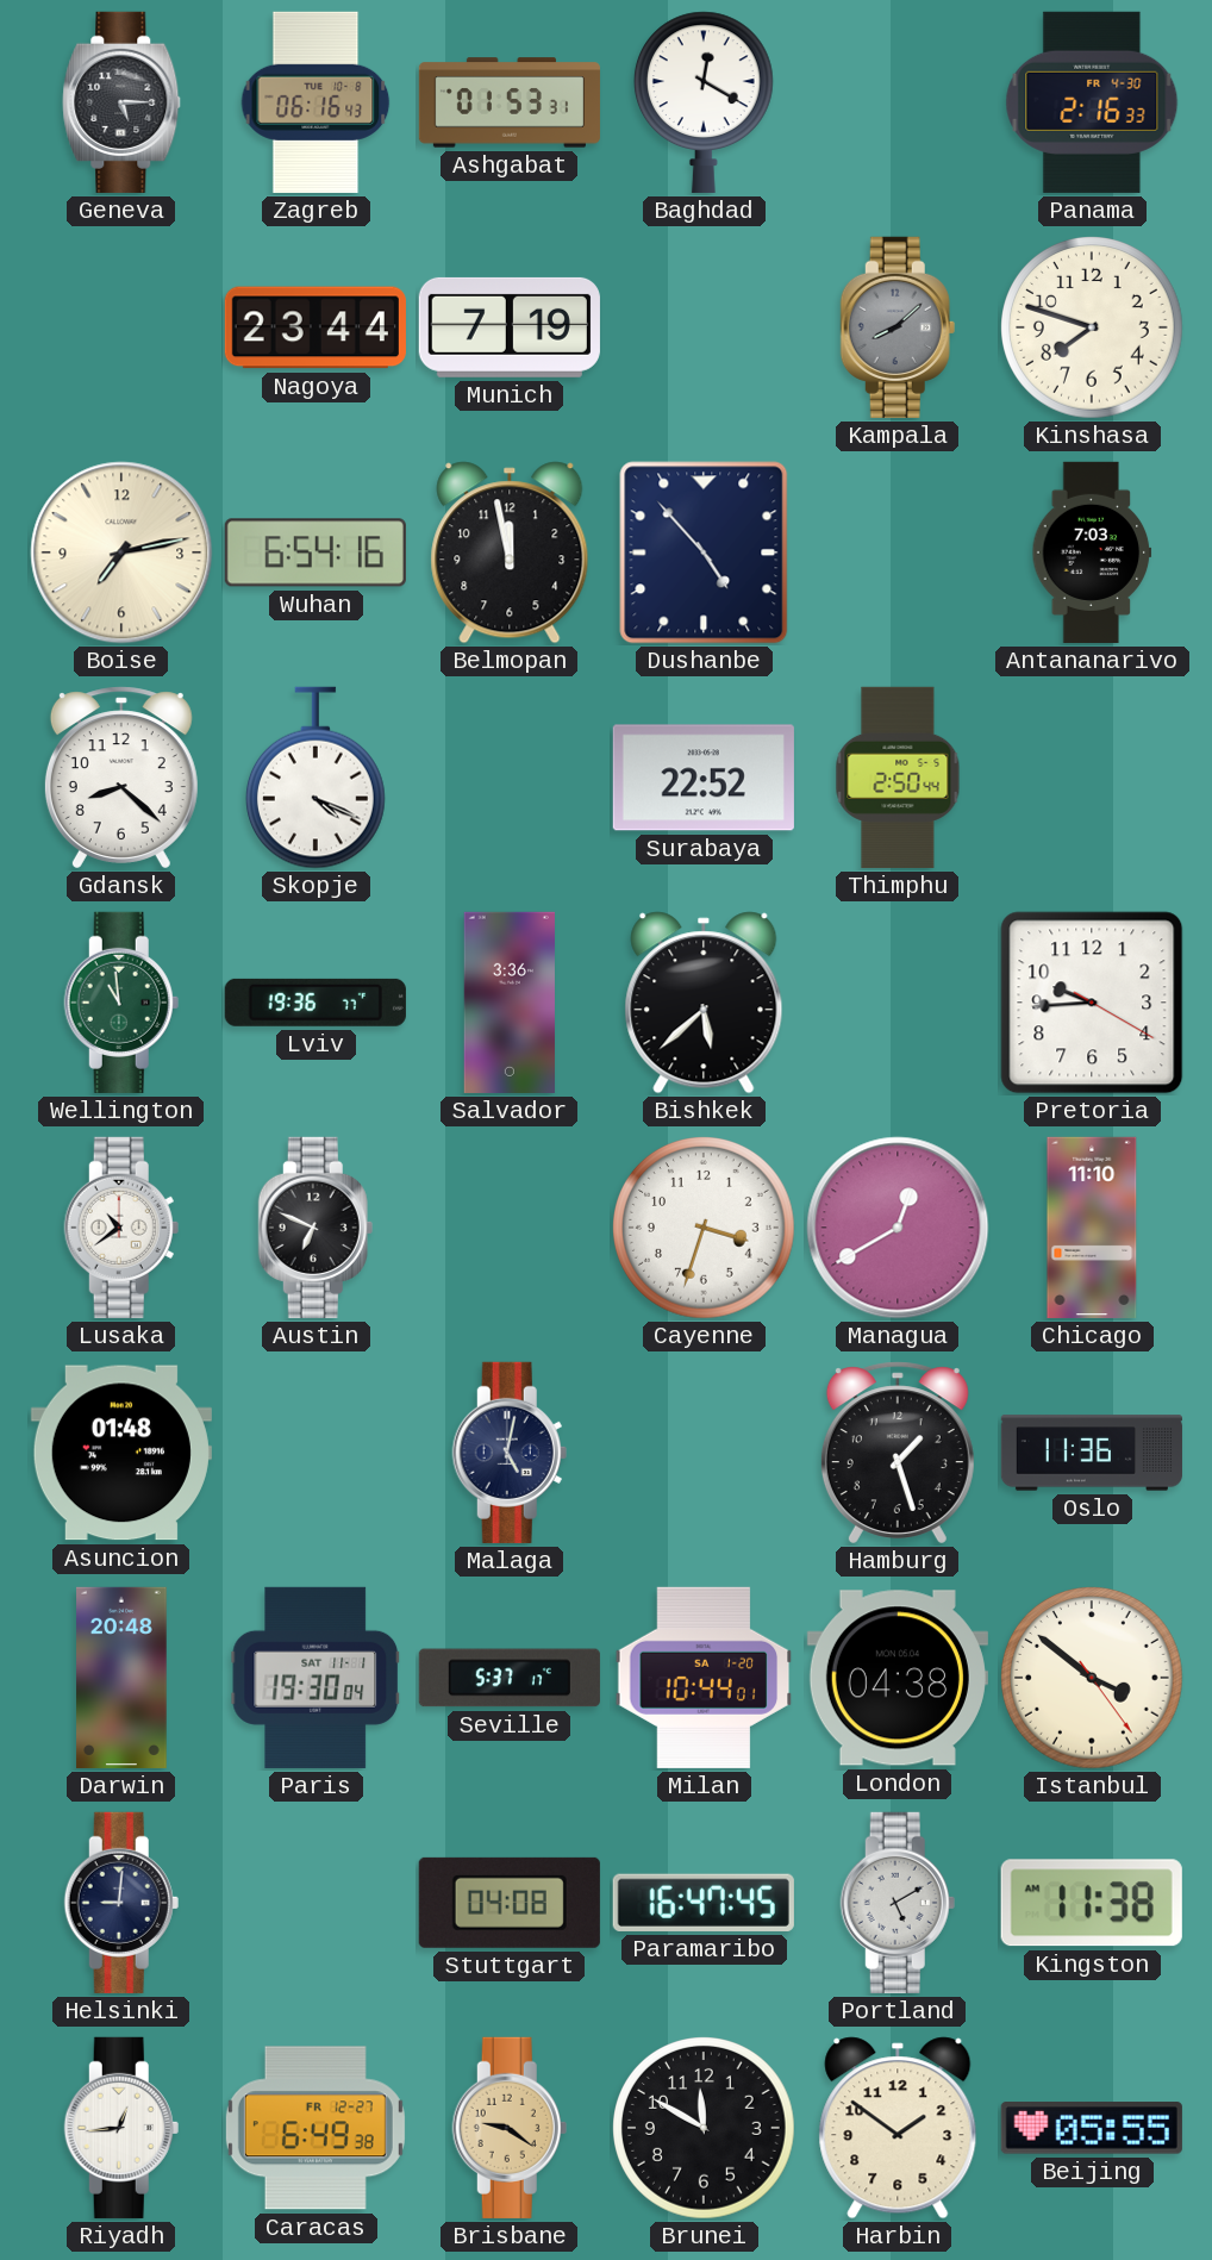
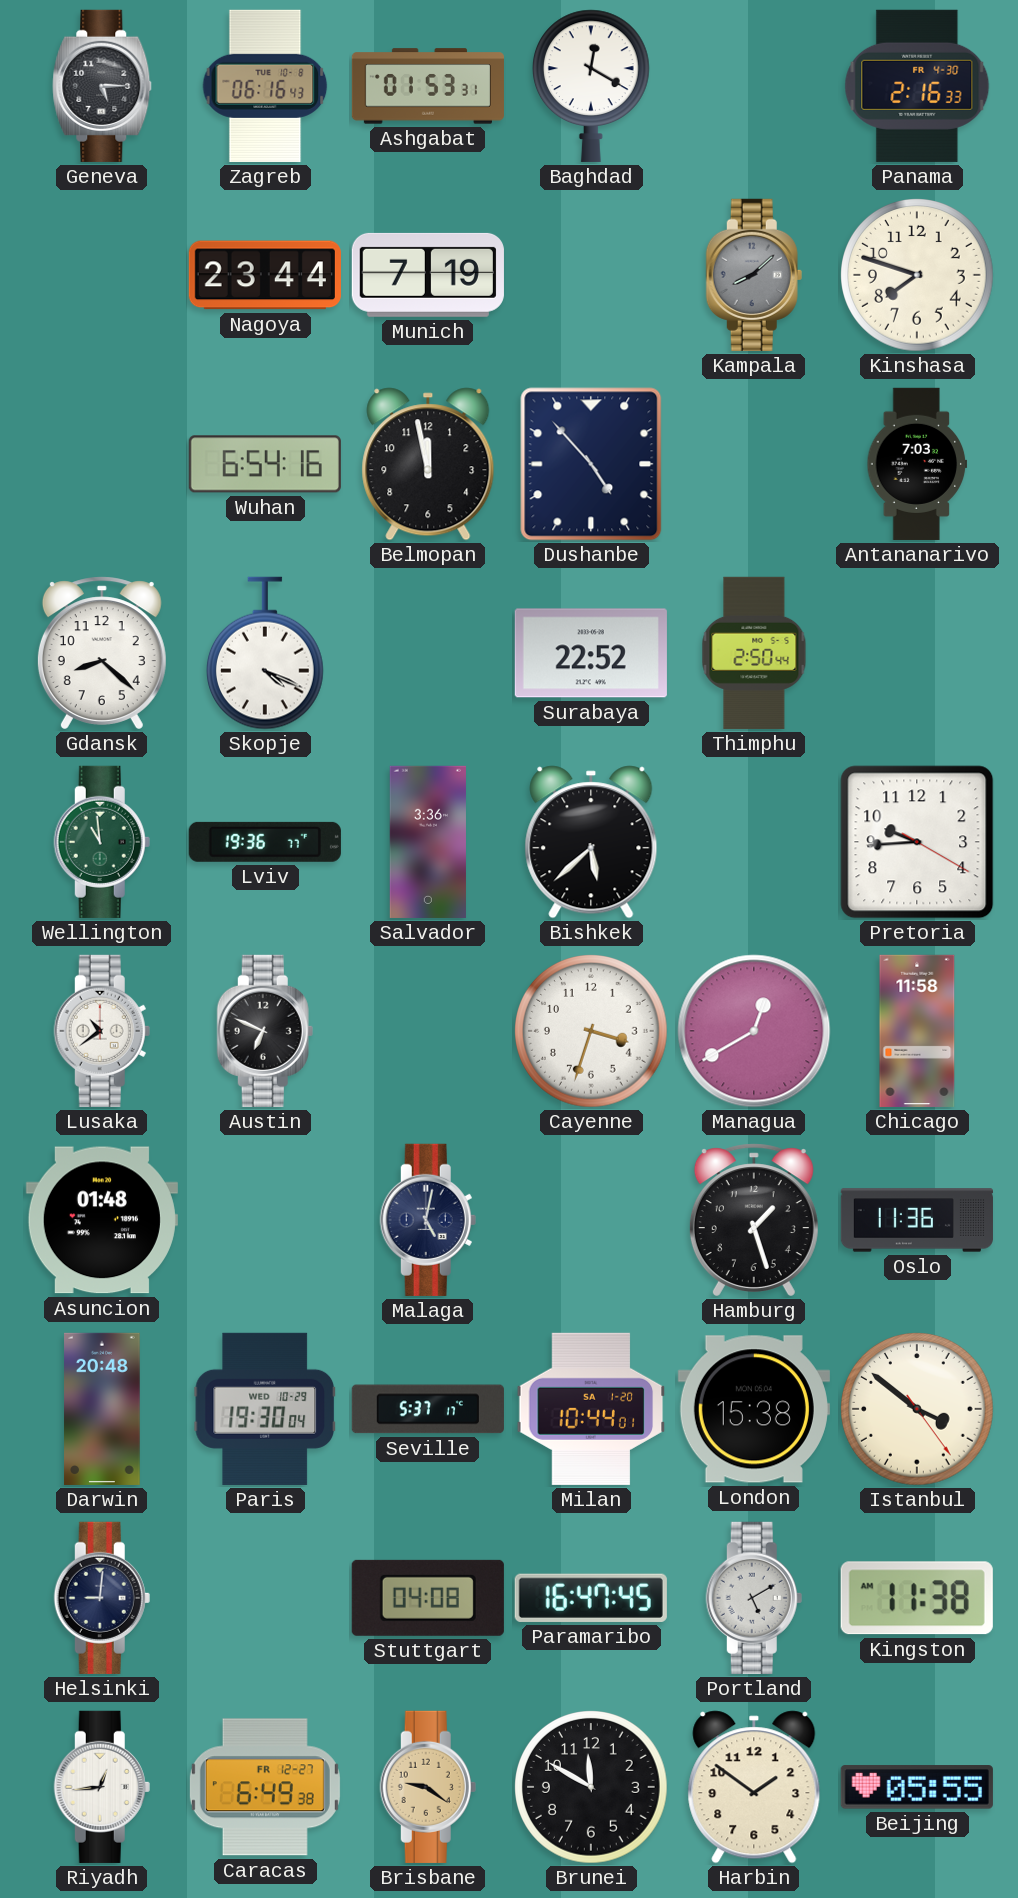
Boise: 7:13 -> none (121, 552)
Chicago: 11:10 -> 11:58 (917, 1031)
Paris date: SAT 11-1 -> WED 10-29 (265, 1409)
London: 04:38 -> 15:38 (754, 1409)
